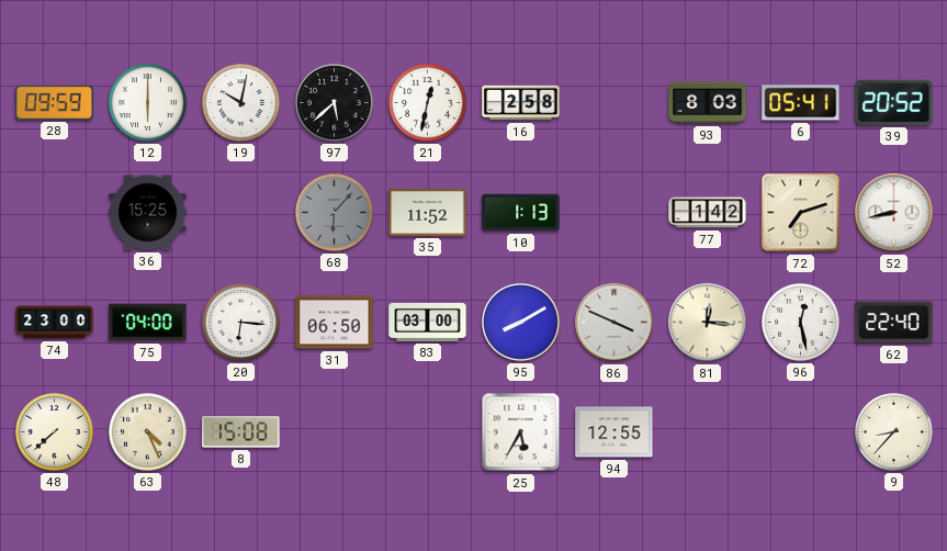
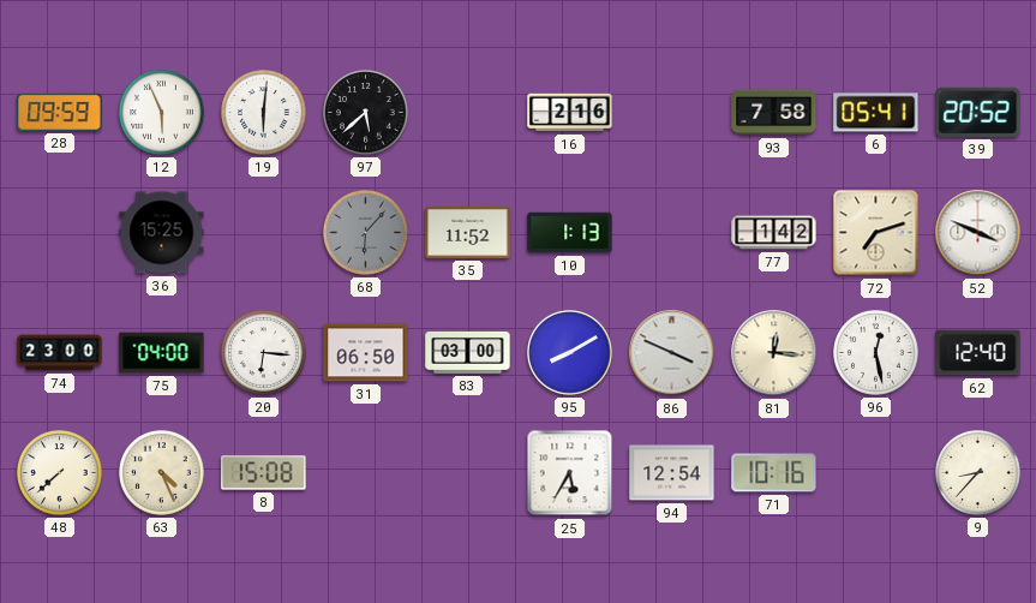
12: 6:00 -> 5:56 (162, 113)
19: 10:02 -> 6:01 (264, 113)
21: 12:32 -> none (428, 103)
16: 2:58 -> 2:16 (570, 113)
93: 8:03 -> 7:58 (774, 113)
52: 8:43 -> 3:49 (978, 233)
62: 22:40 -> 12:40 (978, 353)
94: 12:55 -> 12:54 (672, 473)
71: none -> 10:16 (774, 473)
